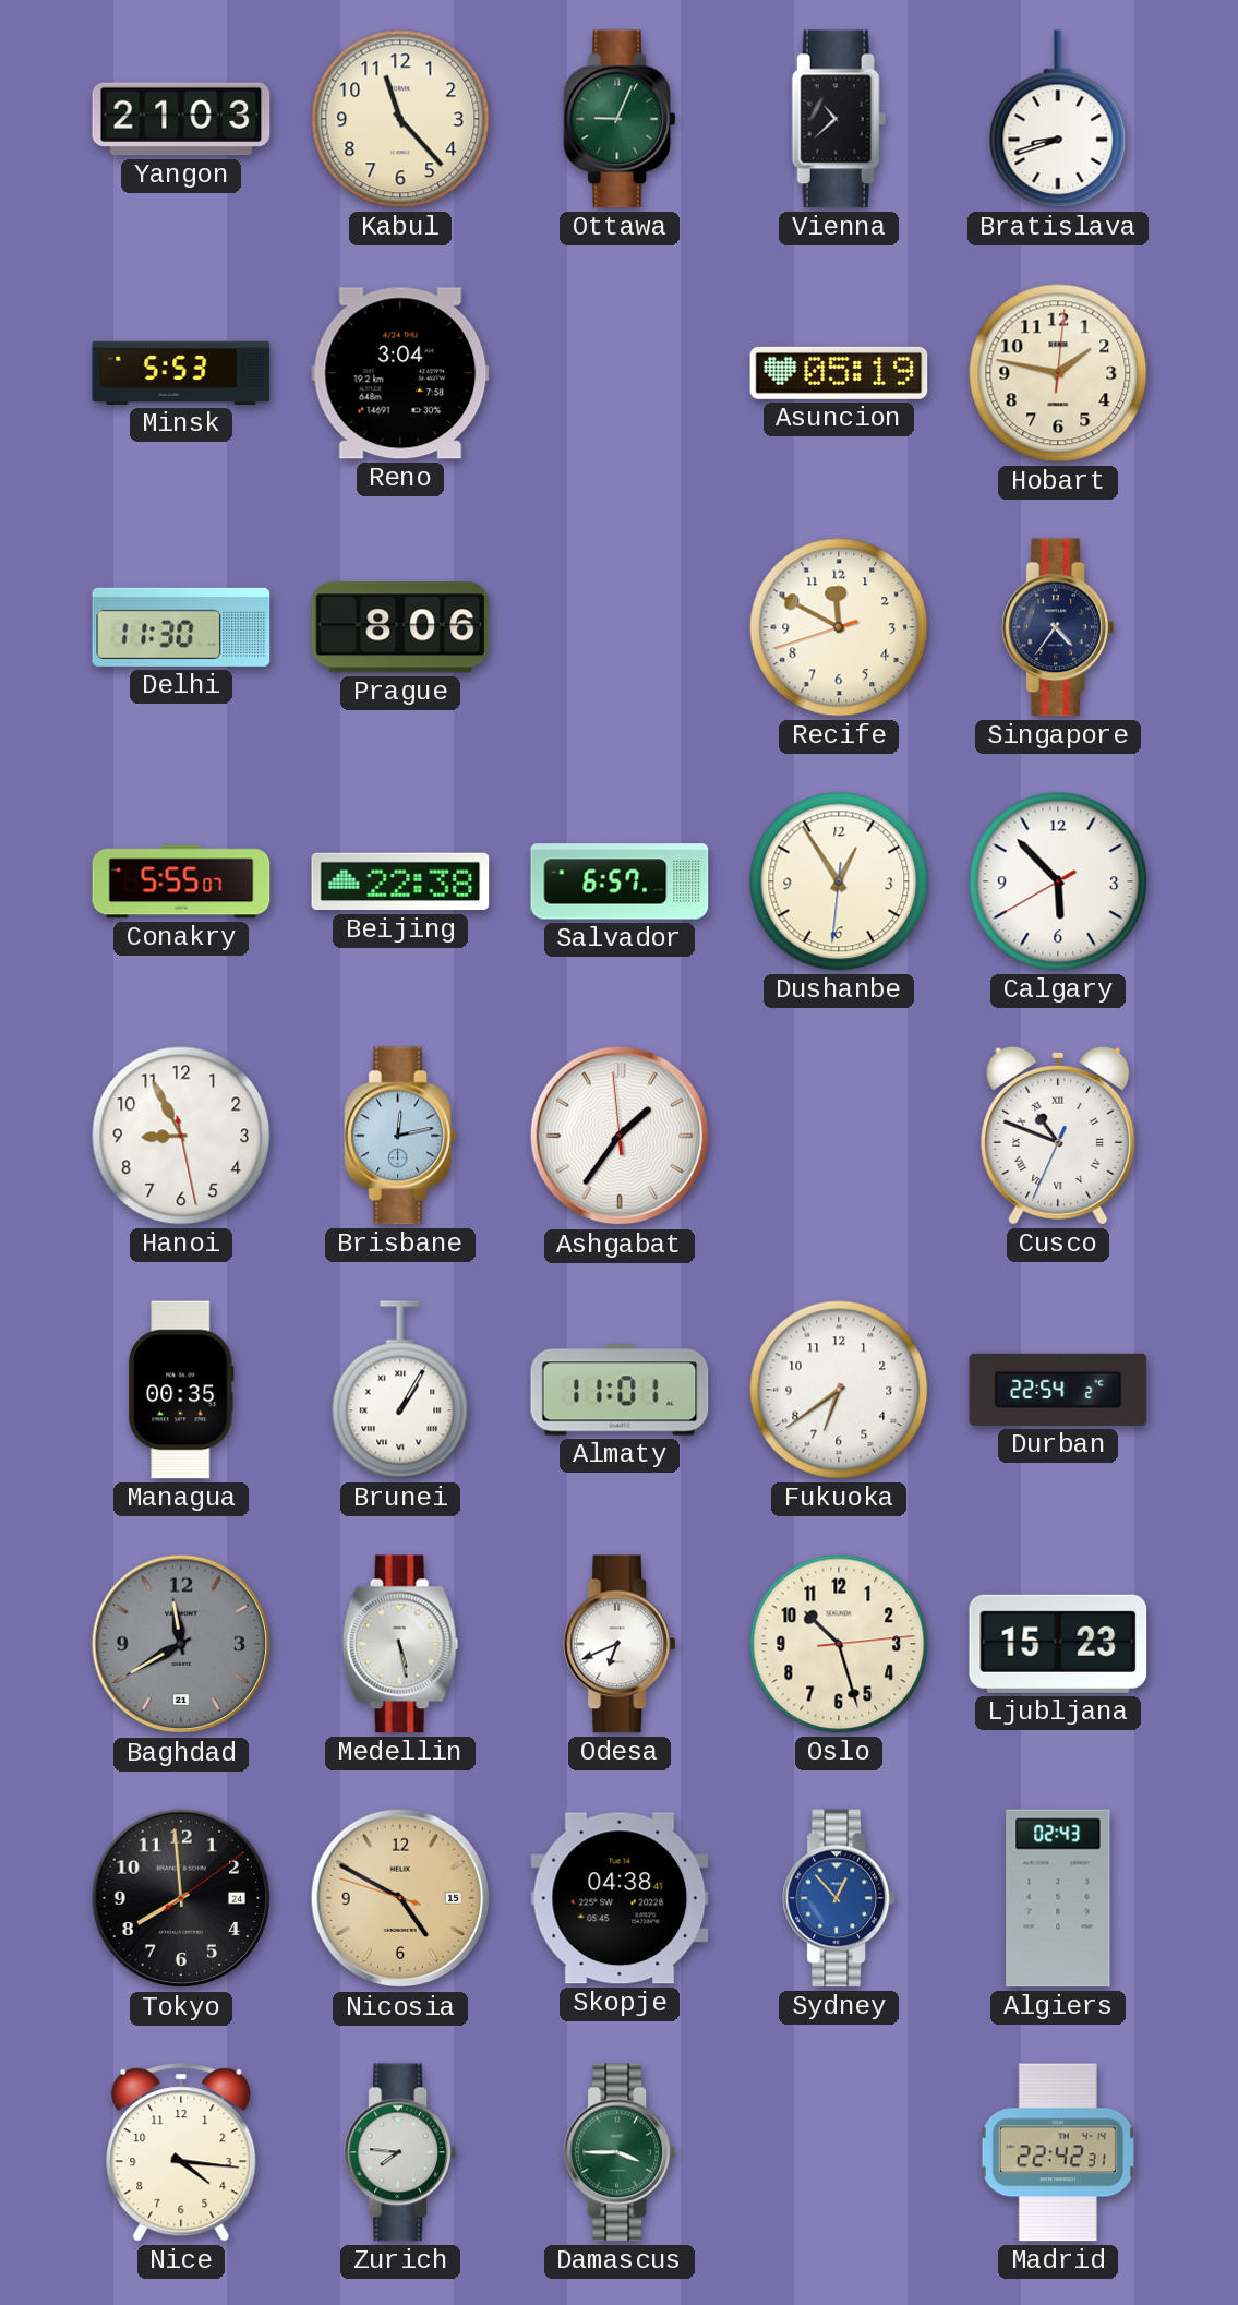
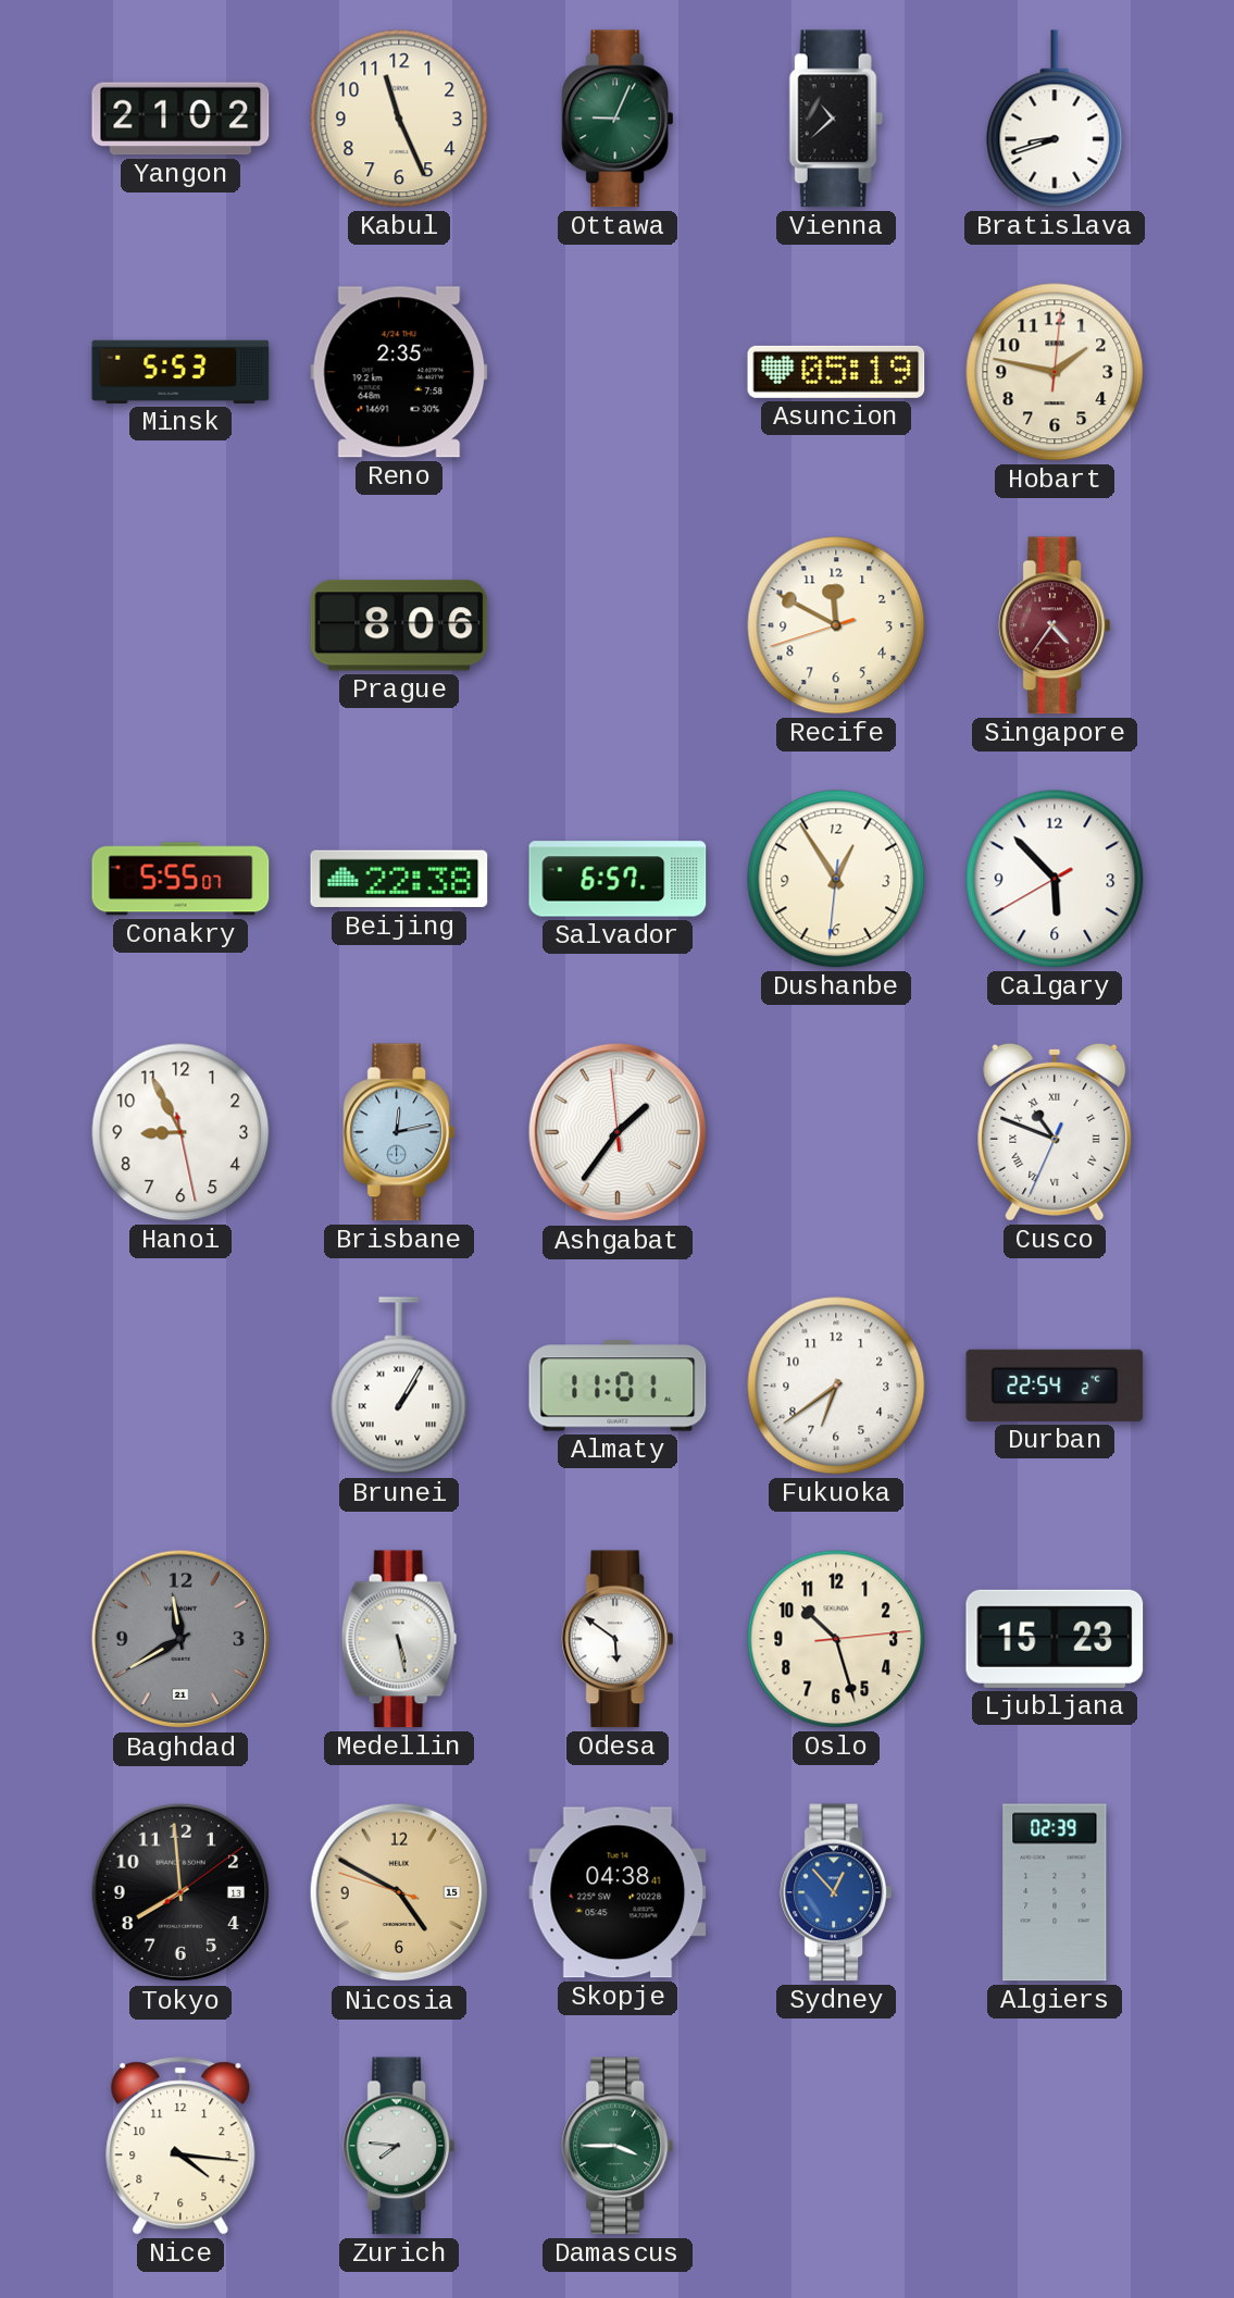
Yangon: 21:03 -> 21:02 (180, 119)
Kabul: 11:23 -> 11:26 (399, 119)
Reno: 3:04 -> 2:35 (399, 372)
Delhi: 11:30 -> none (181, 627)
Singapore dial: navy -> burgundy (1054, 625)
Managua: 00:35 -> none (181, 1390)
Odesa: 6:41 -> 5:51 (616, 1639)
Tokyo date: 24 -> 13 (180, 1892)
Algiers: 02:43 -> 02:39 (1055, 1892)
Madrid: 22:42 -> none (1058, 2152)
